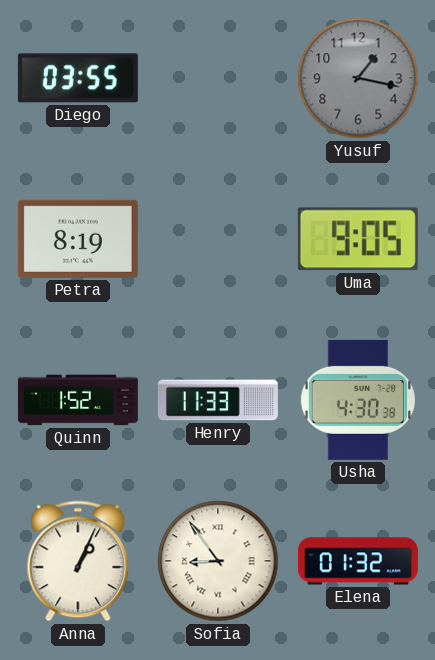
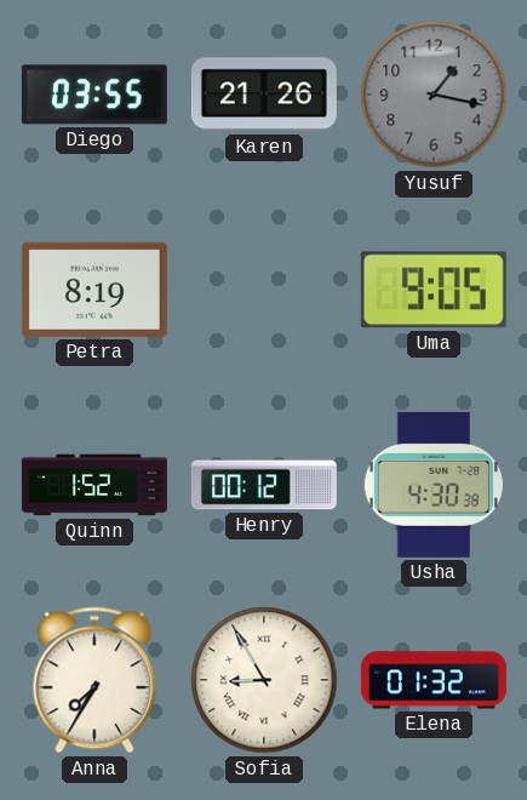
Karen: none -> 21:26 (264, 95)
Henry: 11:33 -> 00:12 (264, 485)
Anna: 1:04 -> 7:35 (94, 680)
Sofia: 8:54 -> 8:55 (264, 680)
